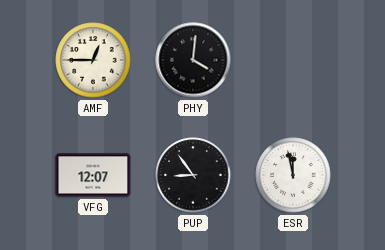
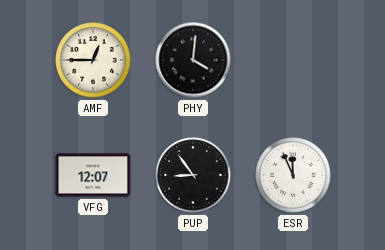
ESR: 11:58 -> 11:56 (293, 175)
